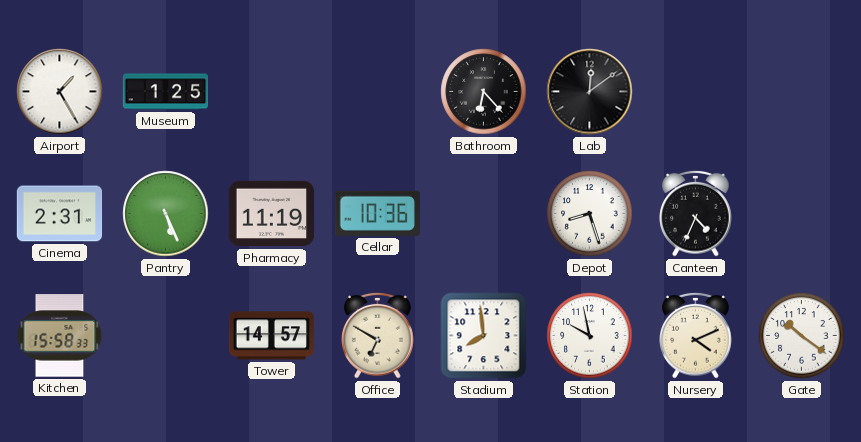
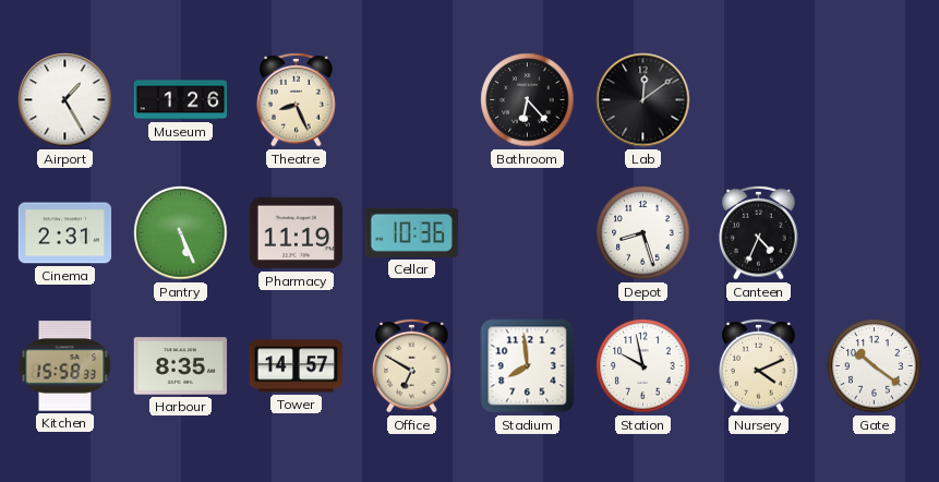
Museum: 1:25 -> 1:26 (181, 100)
Theatre: none -> 8:26 (297, 99)
Harbour: none -> 8:35 (180, 366)
